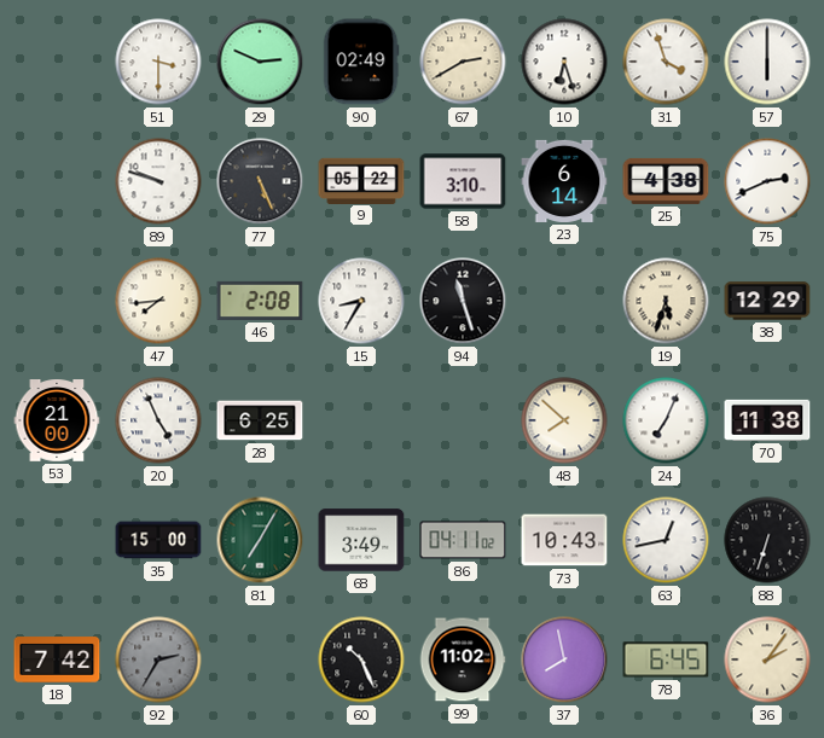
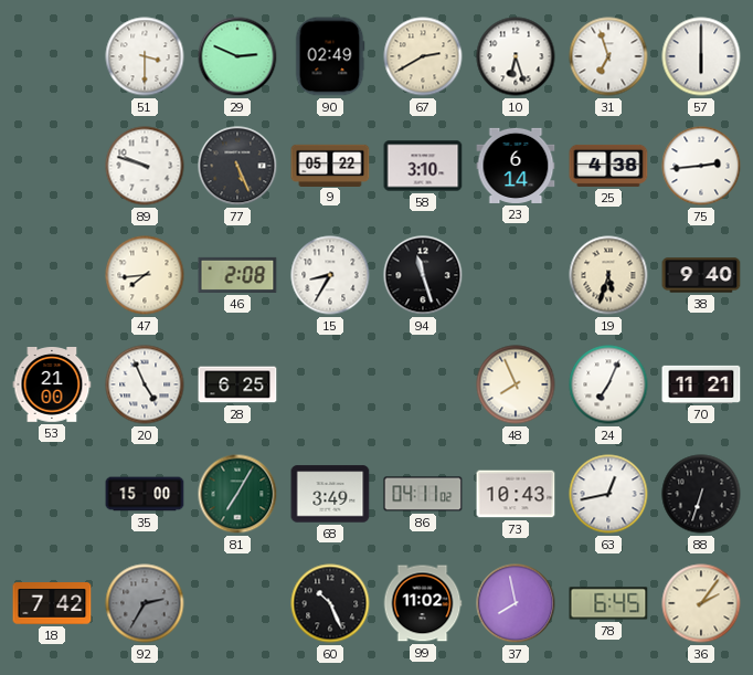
31: 3:57 -> 6:57 (608, 56)
75: 2:41 -> 2:44 (701, 166)
38: 12:29 -> 9:40 (701, 275)
48: 7:52 -> 7:56 (516, 384)
70: 11:38 -> 11:21 (701, 384)
